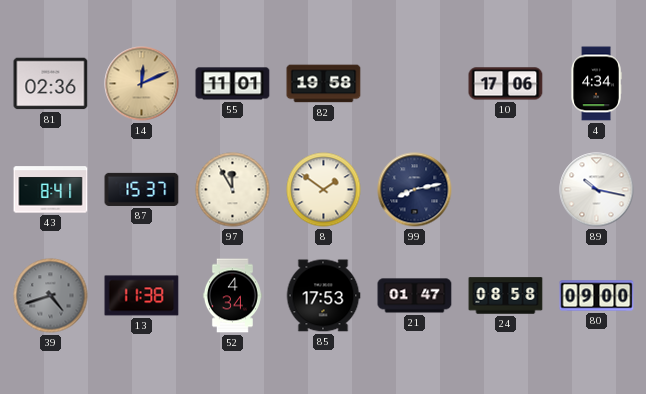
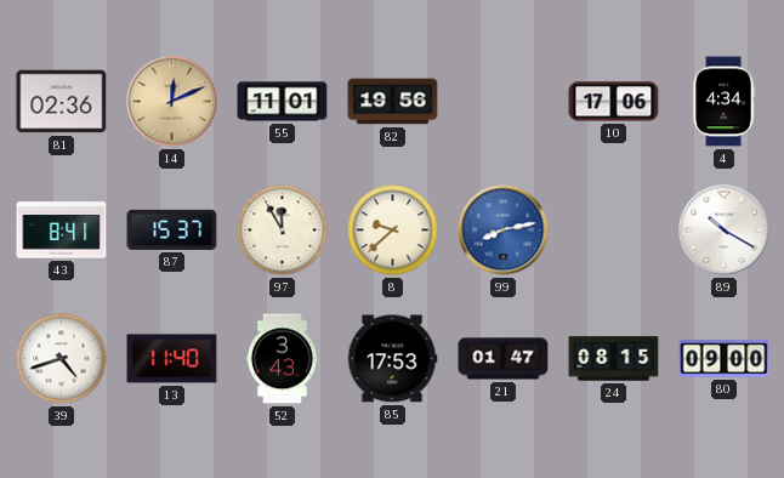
82: 19:58 -> 19:56 (393, 102)
8: 1:51 -> 9:38 (393, 231)
99 dial: navy -> blue (504, 231)
89: 10:17 -> 10:20 (725, 231)
39 dial: grey -> white (62, 359)
13: 11:38 -> 11:40 (172, 359)
52: 4:34 -> 3:43 (282, 359)
24: 08:58 -> 08:15 (614, 359)
